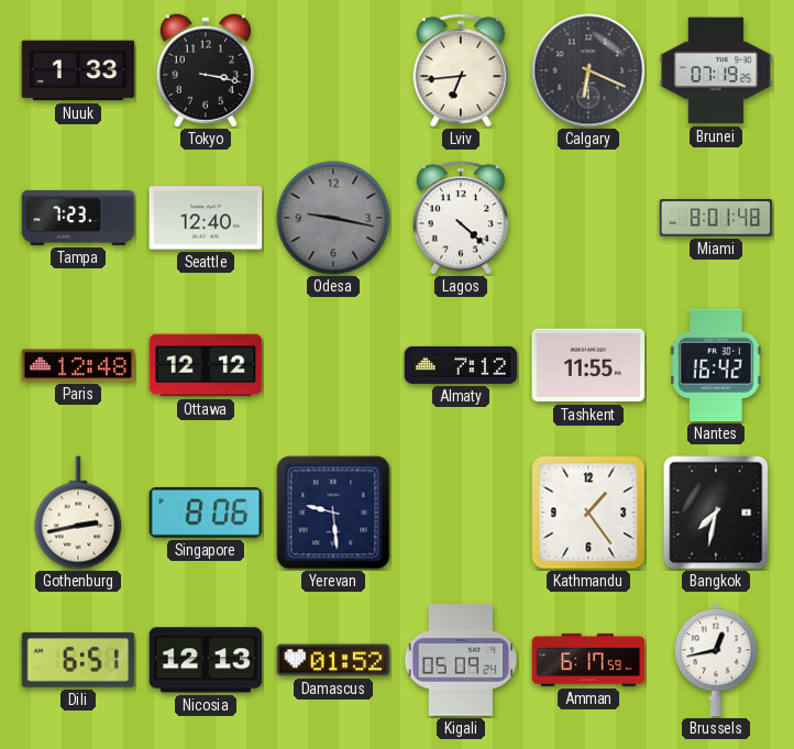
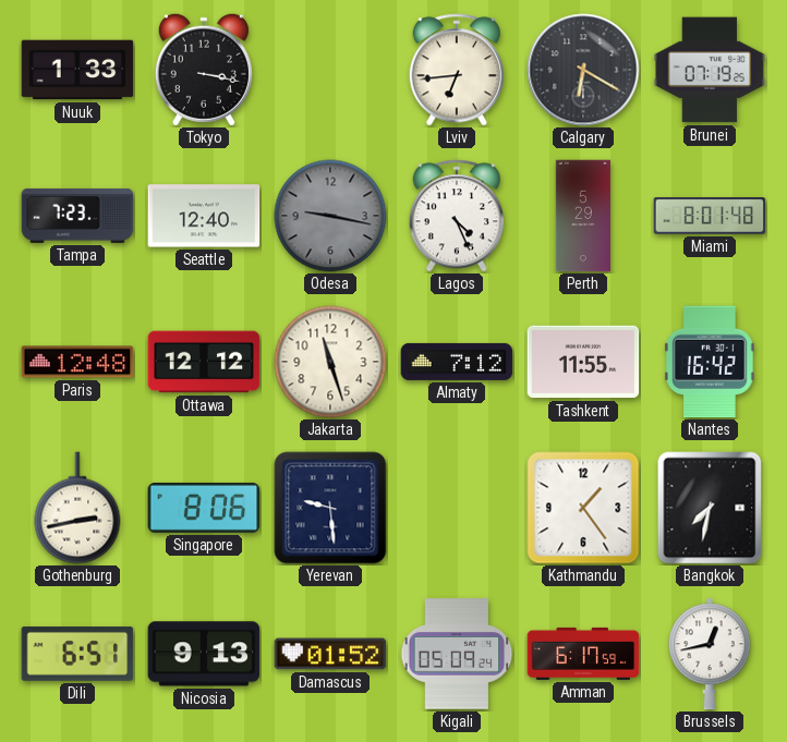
Calgary: 6:19 -> 6:20 (583, 70)
Lagos: 4:22 -> 4:26 (457, 216)
Perth: none -> 5:29 (583, 216)
Jakarta: none -> 11:27 (330, 362)
Nicosia: 12:13 -> 9:13 (204, 654)
